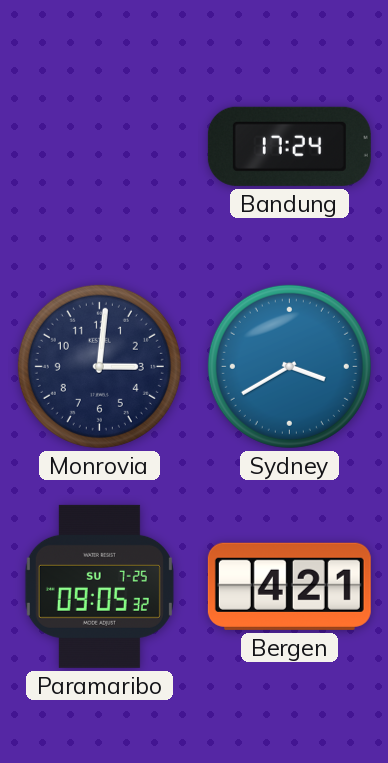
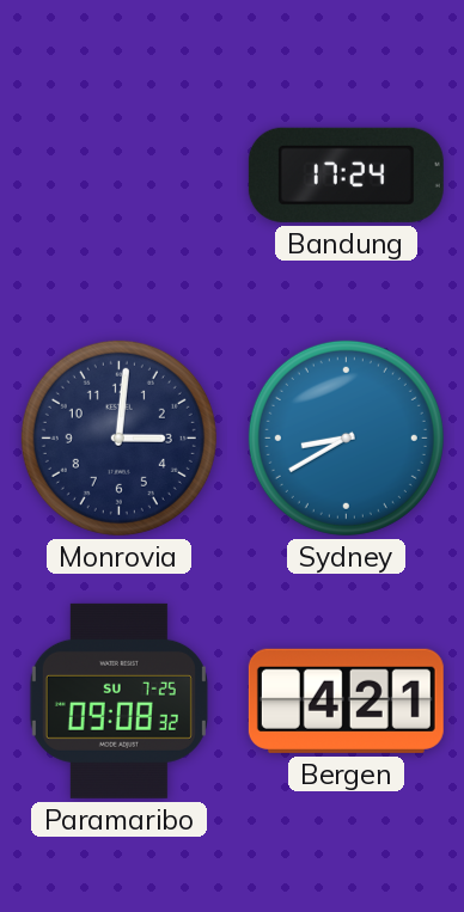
Sydney: 3:40 -> 8:40 (346, 437)
Paramaribo: 09:05 -> 09:08 (118, 700)
